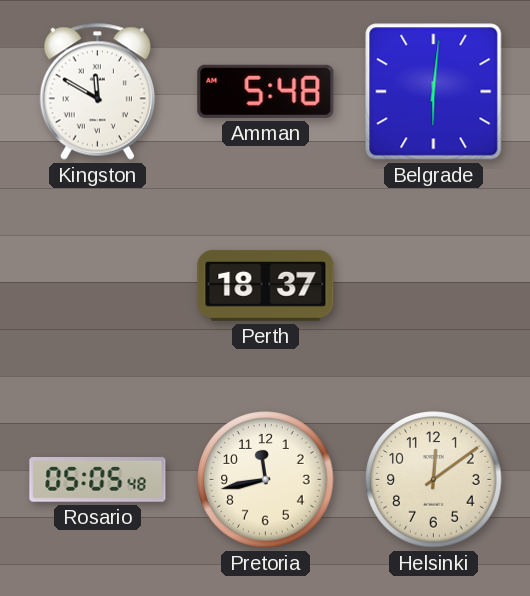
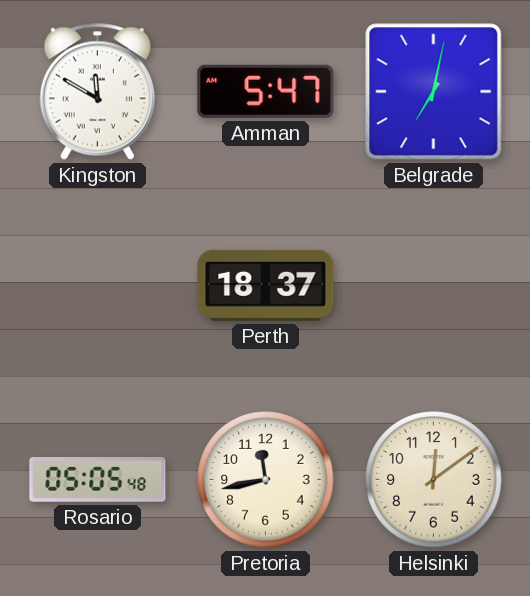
Amman: 5:48 -> 5:47 (266, 91)
Belgrade: 6:01 -> 7:02 (434, 92)
